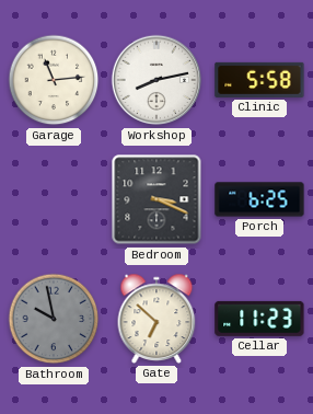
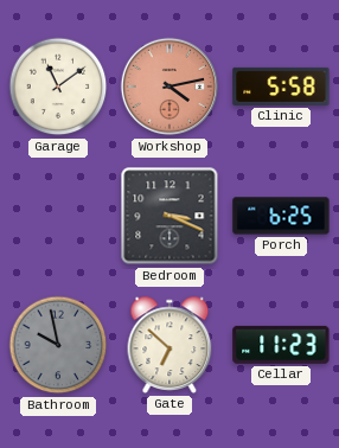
Garage: 11:14 -> 11:09 (58, 87)
Workshop: 8:13 -> 4:13 (170, 87)
Workshop dial: white -> salmon (170, 87)
